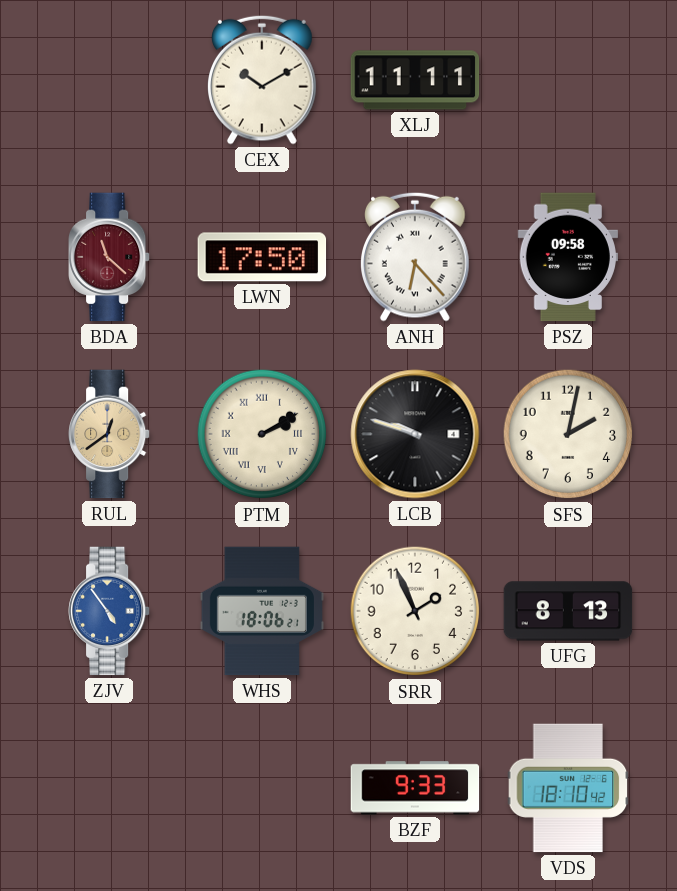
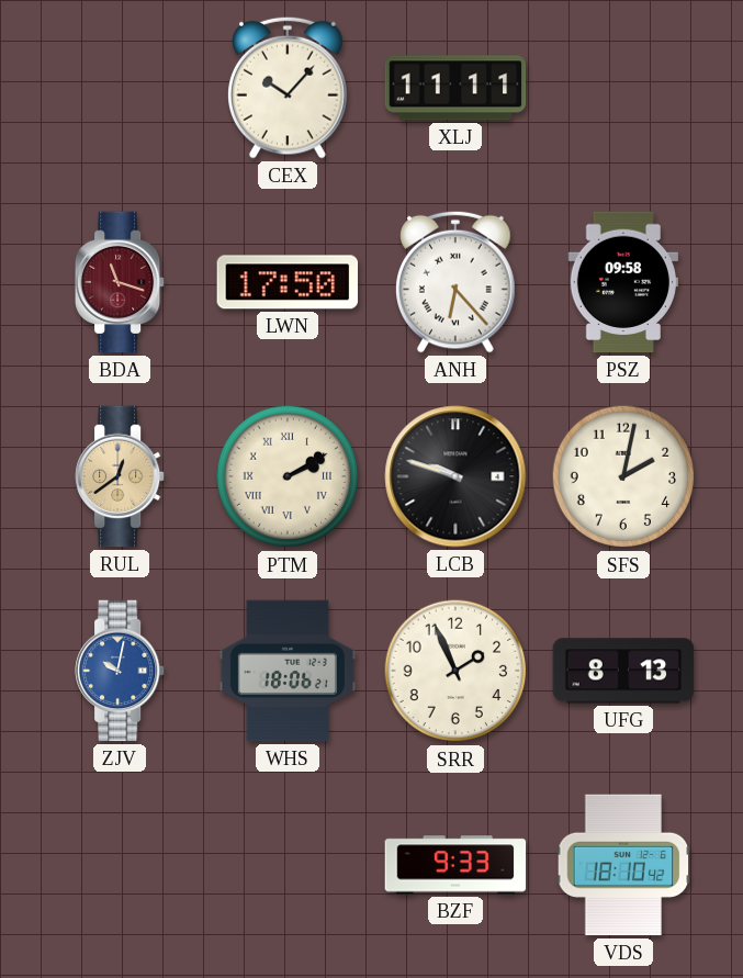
CEX: 10:10 -> 10:07 (289, 88)
BDA: 11:22 -> 11:18 (121, 282)
ZJV: 4:54 -> 10:02 (121, 671)
